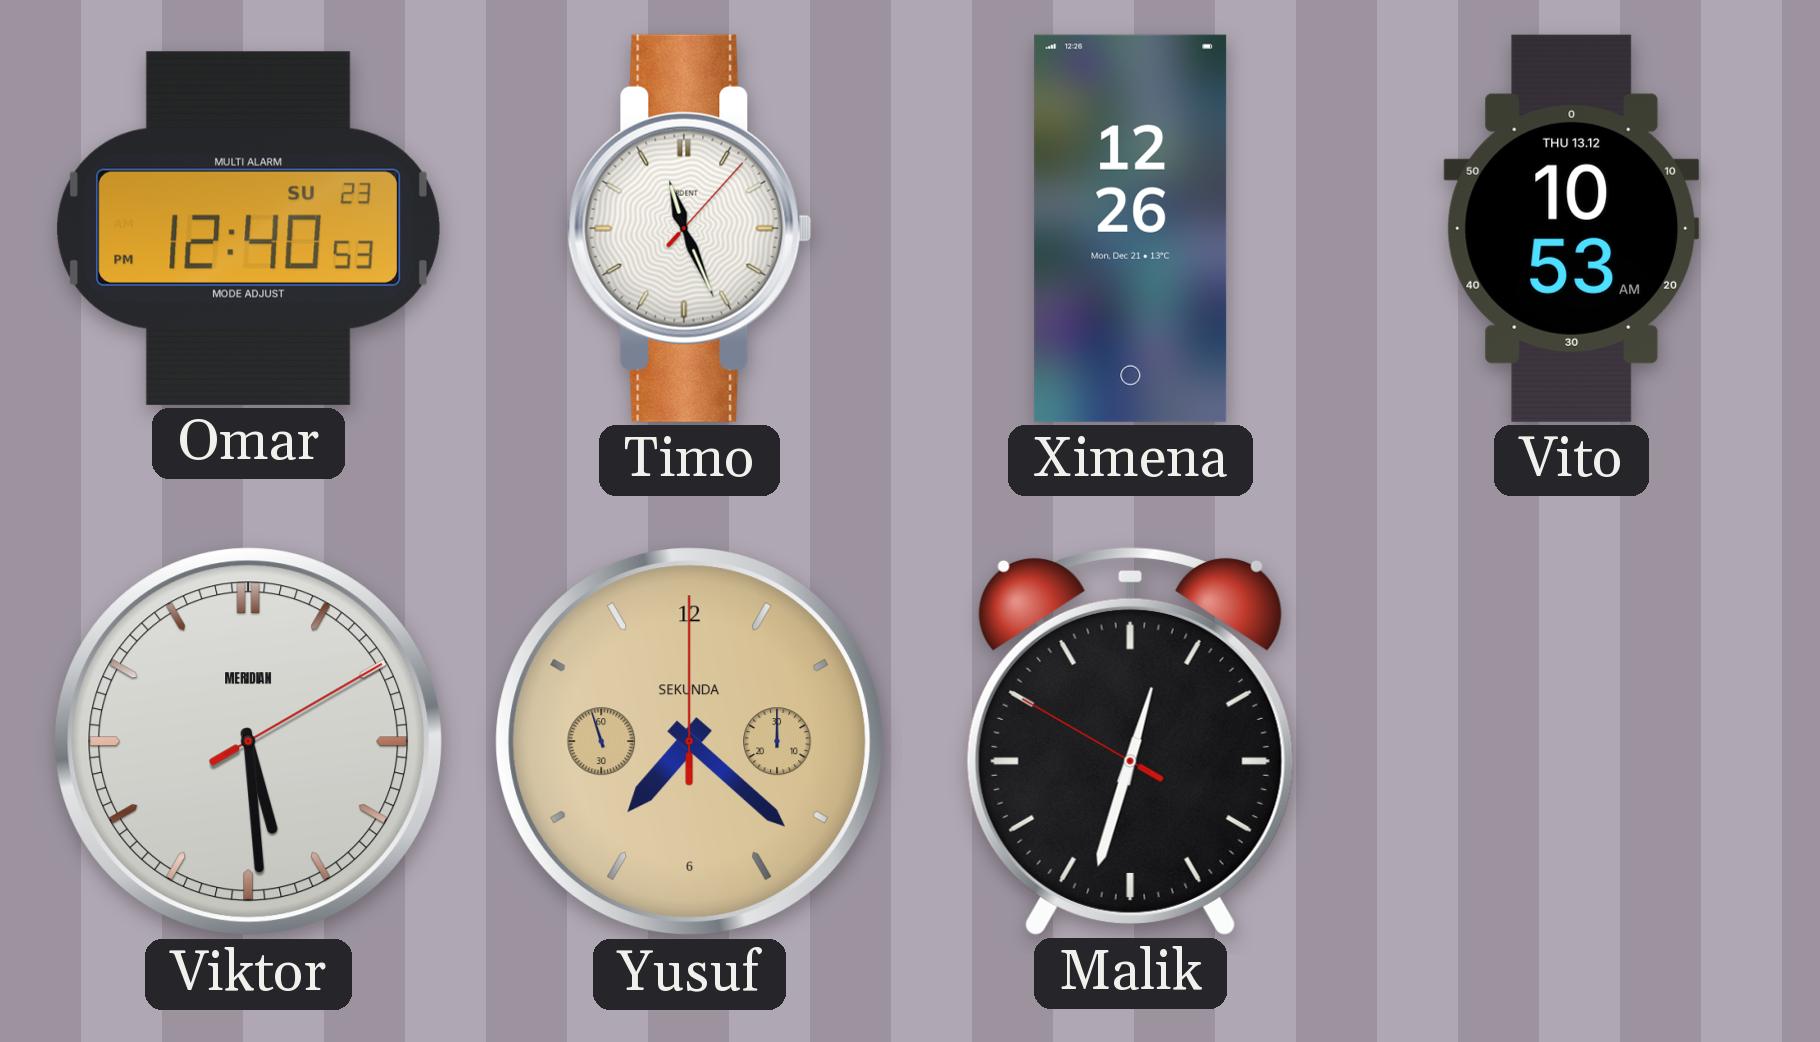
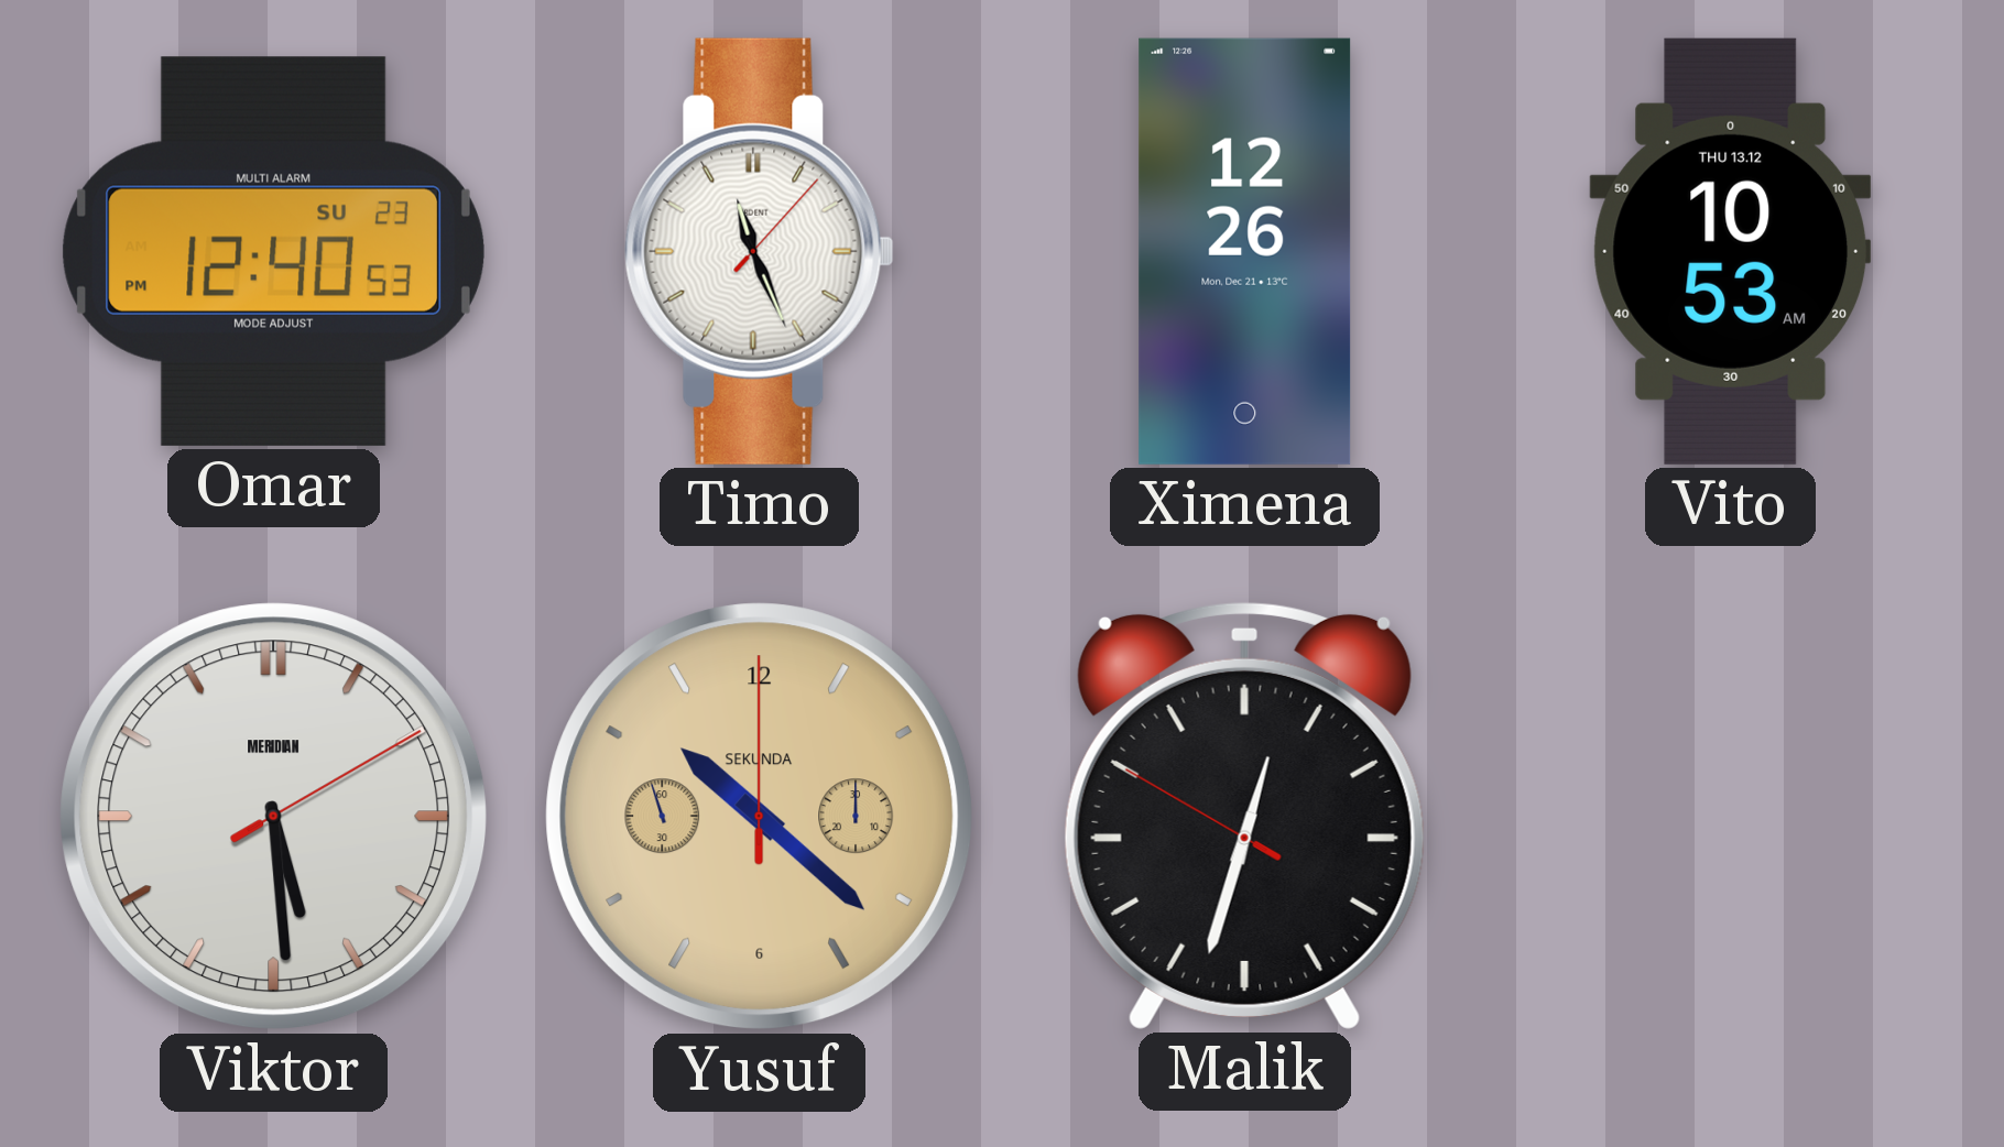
Yusuf: 7:21 -> 10:21 (760, 817)
